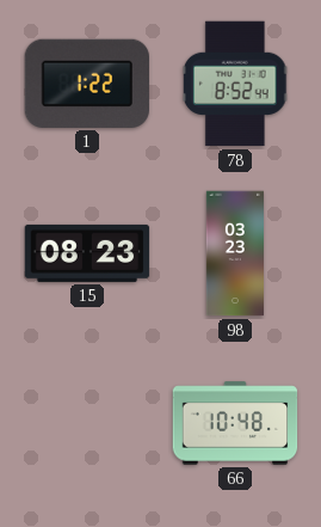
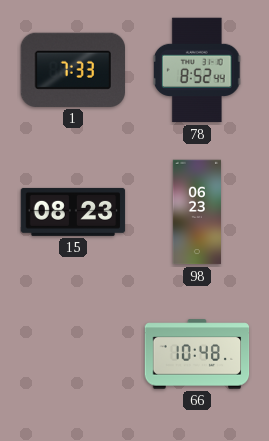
1: 1:22 -> 7:33 (72, 70)
98: 03:23 -> 06:23 (196, 212)
